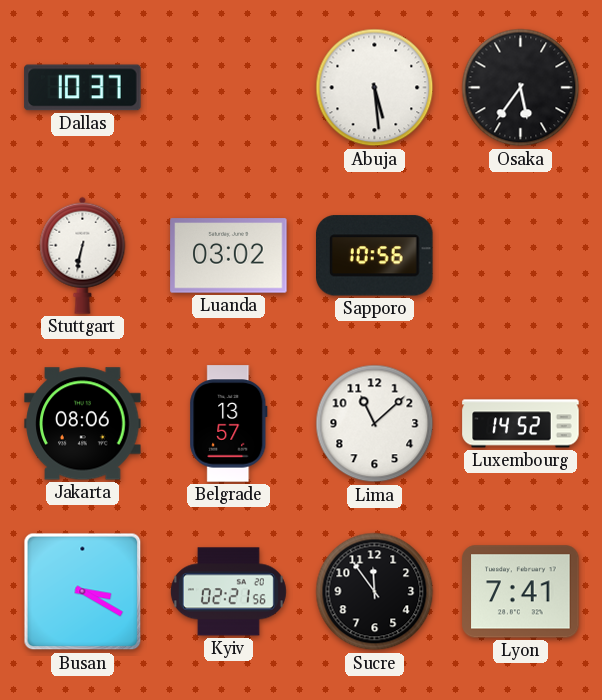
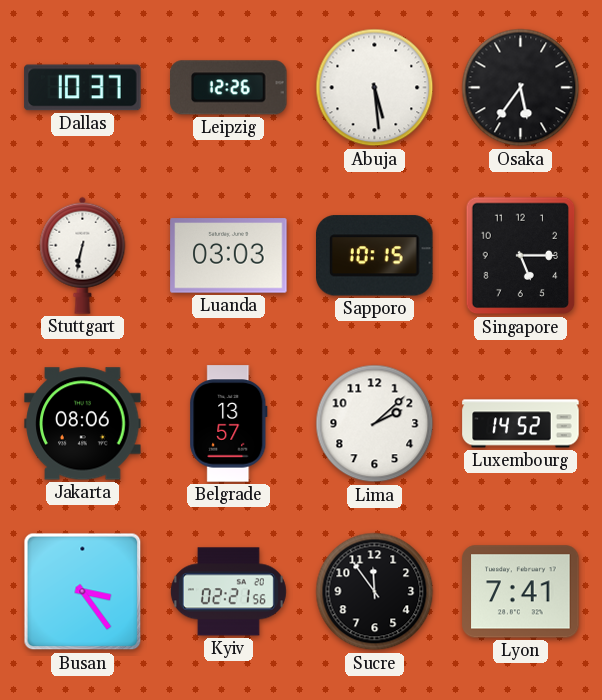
Leipzig: none -> 12:26 (229, 88)
Luanda: 03:02 -> 03:03 (229, 256)
Sapporo: 10:56 -> 10:15 (375, 256)
Singapore: none -> 5:15 (521, 256)
Lima: 11:08 -> 2:08 (375, 424)
Busan: 3:20 -> 3:24 (83, 592)
